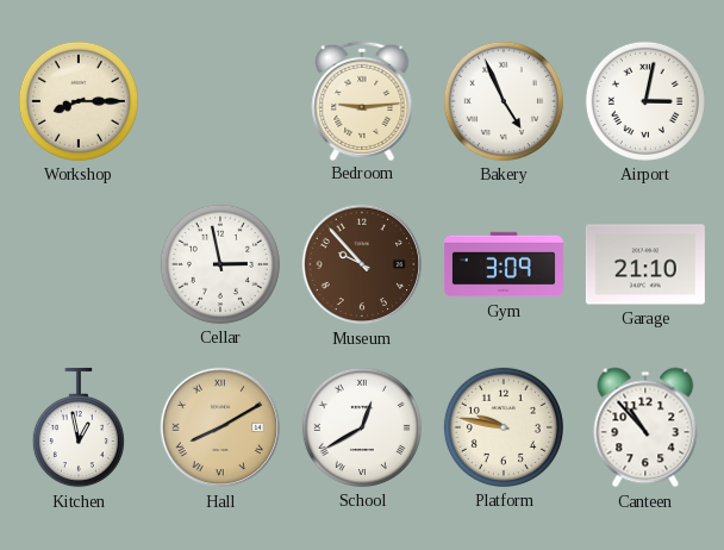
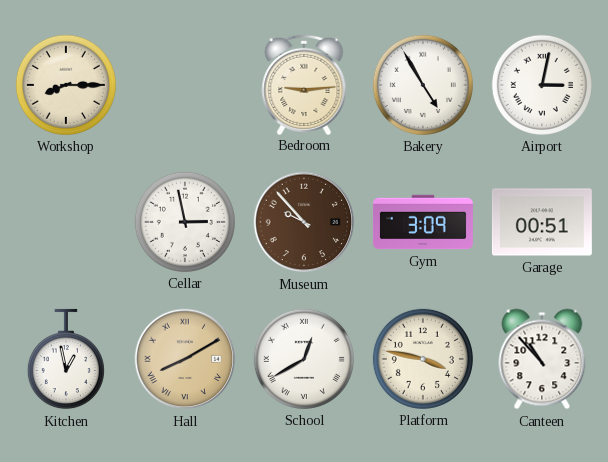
Bakery: 4:56 -> 4:55 (423, 85)
Garage: 21:10 -> 00:51 (542, 222)
Platform: 9:47 -> 3:47 (423, 359)
